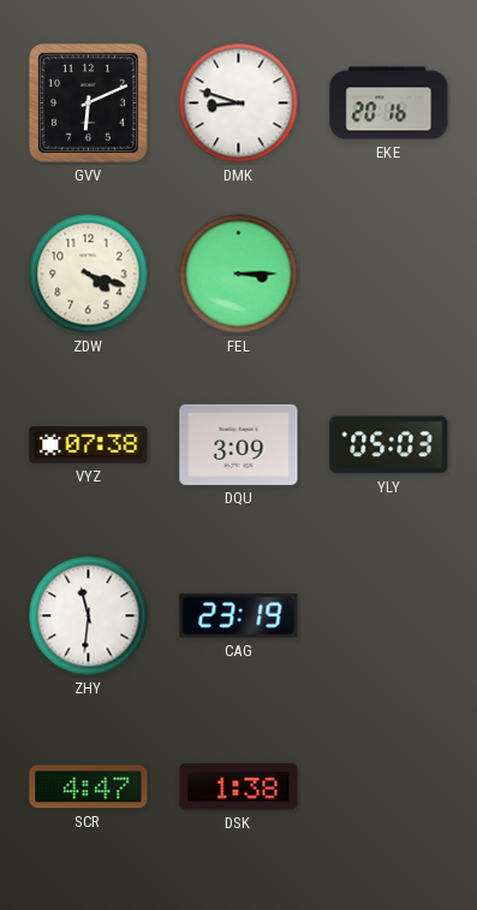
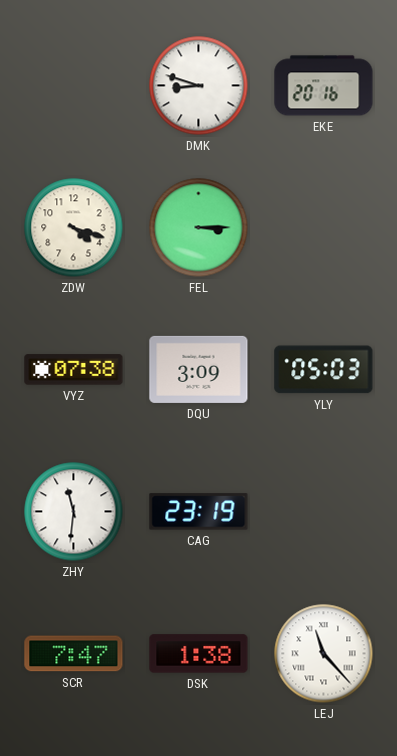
GVV: 6:11 -> none (88, 102)
SCR: 4:47 -> 7:47 (74, 654)
LEJ: none -> 11:23 (324, 654)
